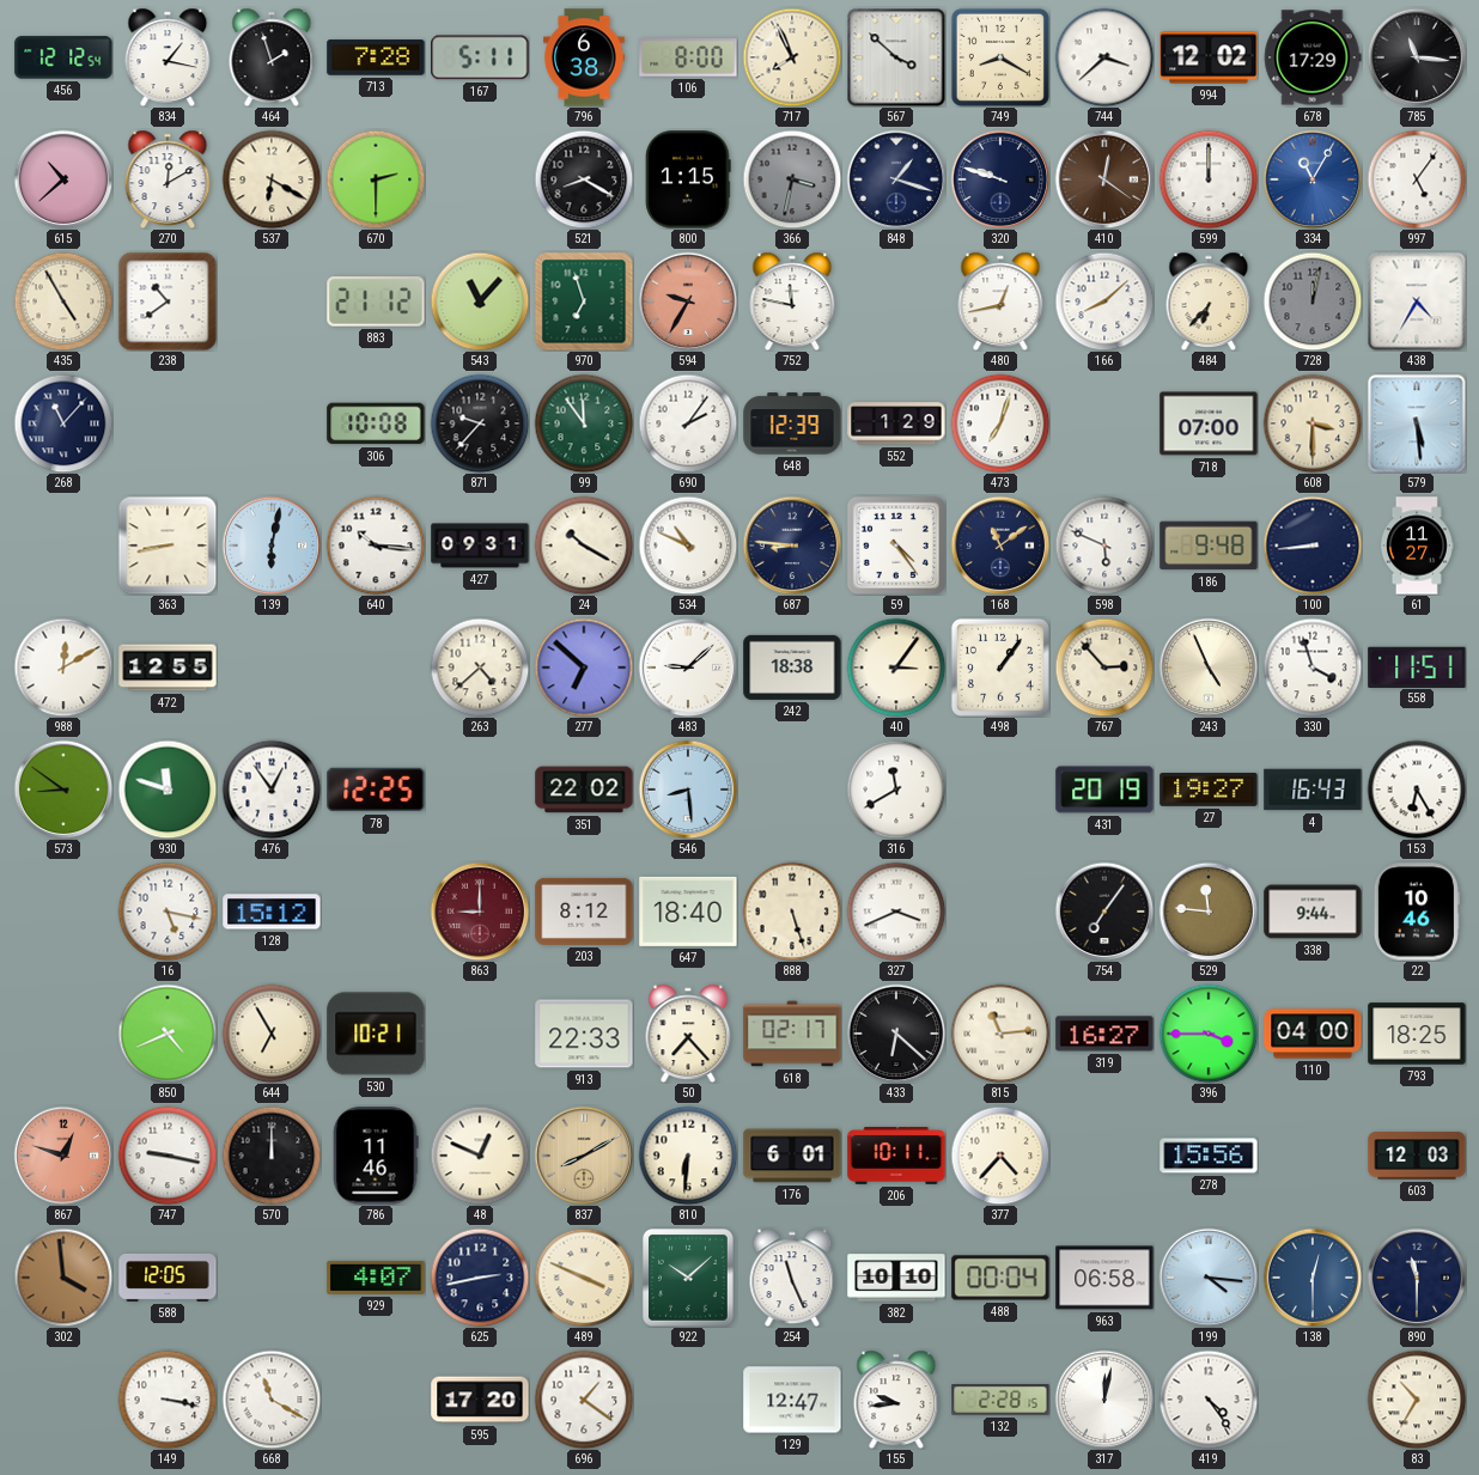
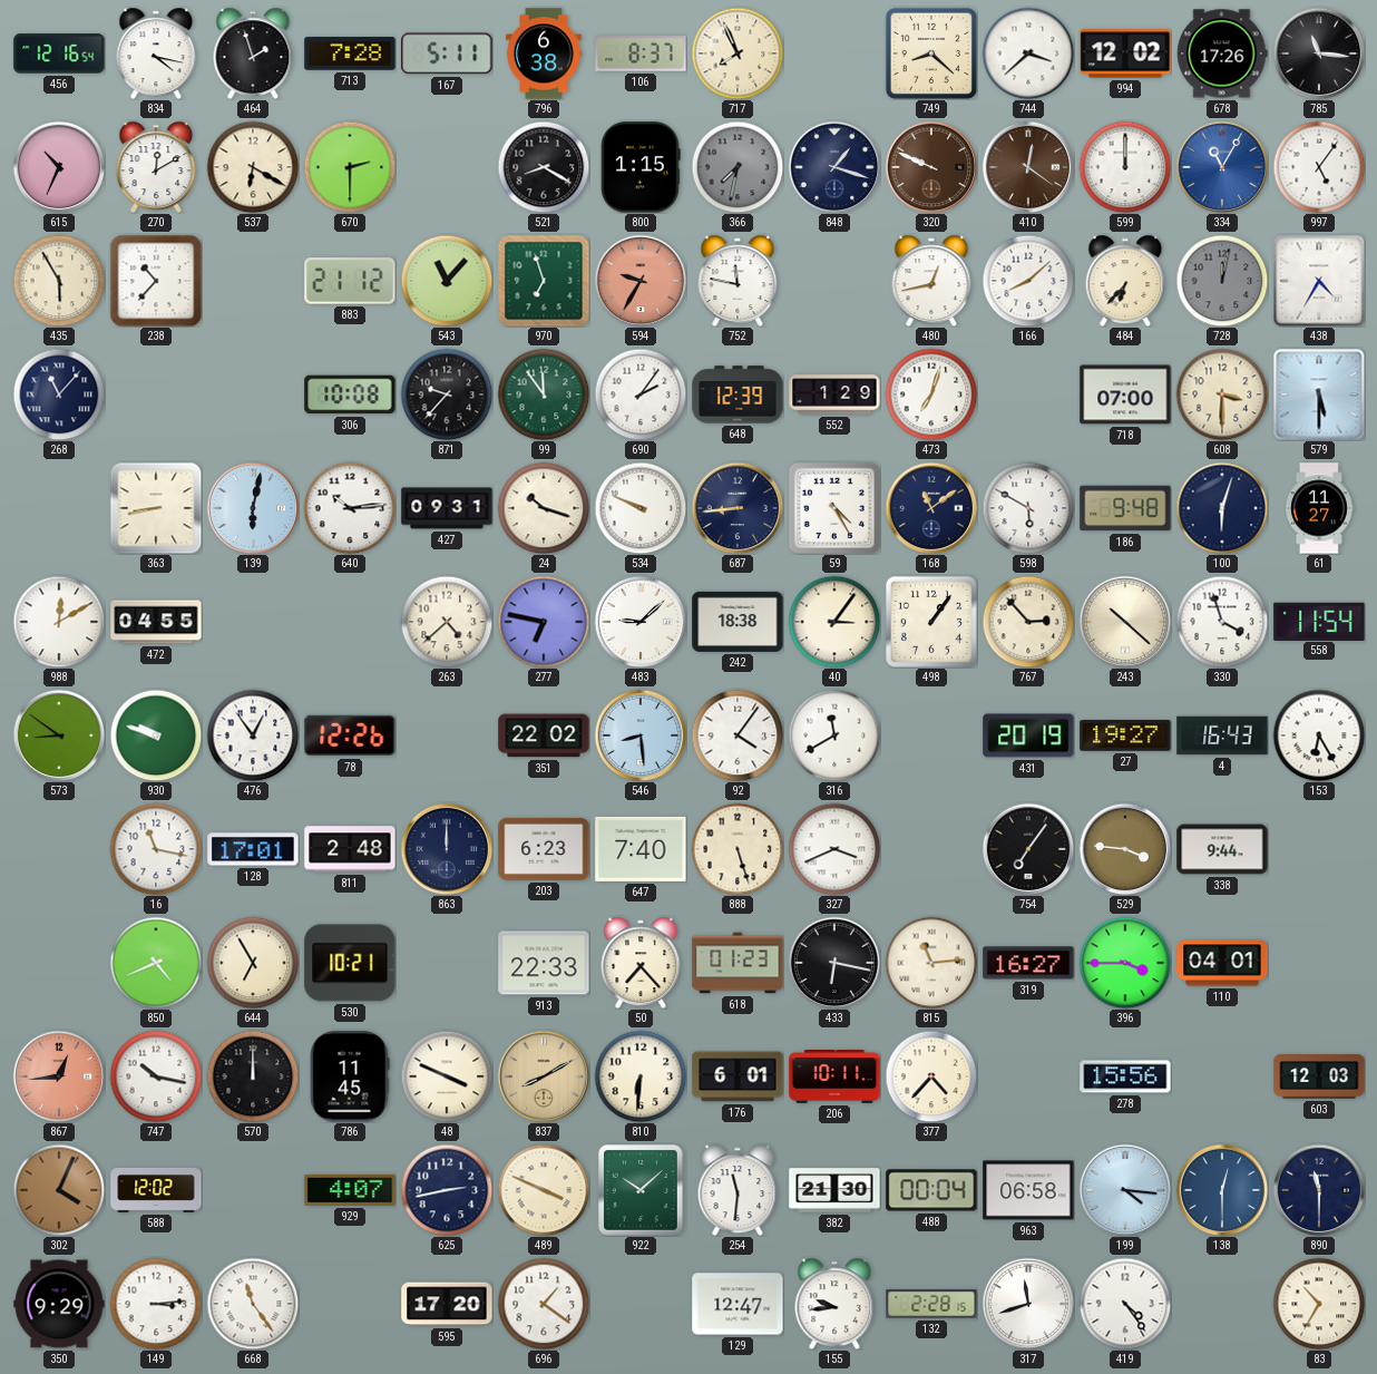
456: 12:12 -> 12:16 (59, 53)
834: 1:17 -> 4:17 (156, 52)
106: 8:00 -> 8:37 (641, 53)
567: 3:52 -> none (896, 57)
749: 8:20 -> 8:22 (931, 53)
678: 17:29 -> 17:26 (1222, 53)
615: 10:38 -> 10:34 (59, 167)
366: 3:32 -> 7:32 (738, 167)
320: 9:48 -> 9:49 (931, 167)
320 dial: navy -> brown (931, 167)
435: 4:55 -> 5:55 (59, 281)
238: 10:39 -> 10:37 (156, 281)
579: 5:29 -> 5:30 (1319, 394)
640: 10:16 -> 10:14 (350, 508)
24: 10:20 -> 10:18 (544, 508)
534: 10:49 -> 9:49 (641, 508)
687: 8:46 -> 8:44 (738, 508)
59: 4:24 -> 4:25 (834, 508)
598: 5:49 -> 5:50 (1028, 508)
100: 8:44 -> 6:03 (1222, 508)
472: 12:55 -> 04:55 (156, 622)
277: 6:52 -> 6:47 (544, 622)
243: 4:56 -> 10:22 (1125, 622)
558: 11:51 -> 11:54 (1319, 621)
930: 11:48 -> 9:48 (156, 735)
78: 12:25 -> 12:26 (350, 735)
92: none -> 4:06 (738, 735)
16: 5:17 -> 11:17 (156, 849)
128: 15:12 -> 17:01 (253, 849)
811: none -> 2:48 (350, 849)
863: 9:00 -> 12:00 (447, 849)
863 dial: burgundy -> navy (447, 849)
203: 8:12 -> 6:23 (544, 849)
647: 18:40 -> 7:40 (641, 849)
529: 11:46 -> 3:46 (1125, 849)
22: 10:46 -> none (1417, 912)
618: 02:17 -> 01:23 (738, 963)
433: 6:22 -> 6:17 (834, 963)
110: 04:00 -> 04:01 (1222, 963)
793: 18:25 -> none (1417, 1034)
867: 12:48 -> 12:44 (59, 1076)
747: 9:17 -> 10:17 (156, 1076)
786: 11:46 -> 11:45 (350, 1076)
48: 12:49 -> 3:49 (447, 1076)
302: 3:59 -> 4:04 (59, 1190)
588: 12:05 -> 12:02 (156, 1191)
254: 11:26 -> 11:31 (738, 1189)
382: 10:10 -> 21:30 (834, 1190)
350: none -> 9:29 (59, 1304)
149: 3:17 -> 3:14 (156, 1304)
668: 11:20 -> 11:24 (253, 1304)
317: 12:02 -> 11:42 (1028, 1304)
